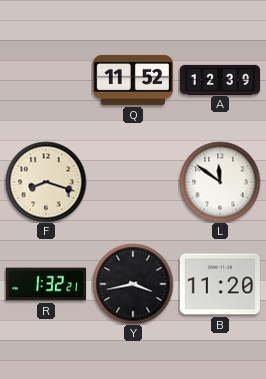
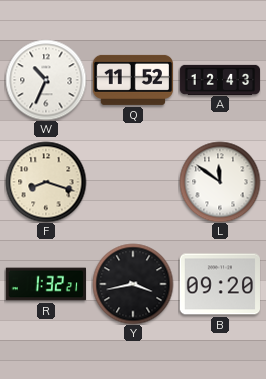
W: none -> 10:34 (46, 80)
A: 12:39 -> 12:43 (220, 79)
B: 11:20 -> 09:20 (219, 284)
